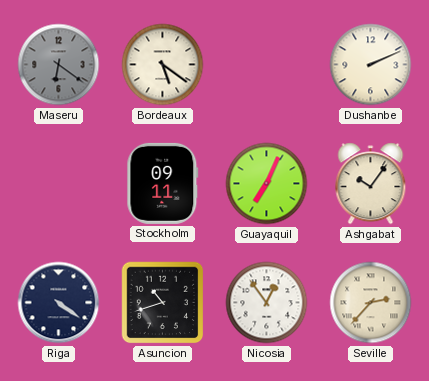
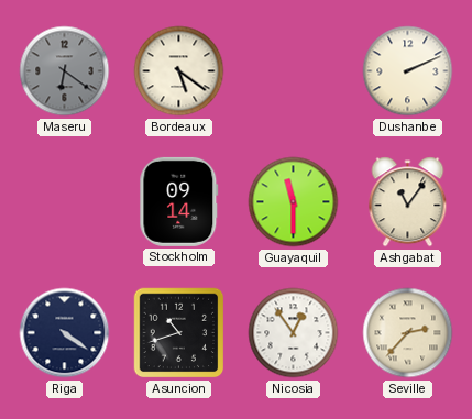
Stockholm: 09:11 -> 09:14 (179, 201)
Guayaquil: 7:04 -> 11:30 (294, 202)
Ashgabat: 10:06 -> 11:06 (408, 202)
